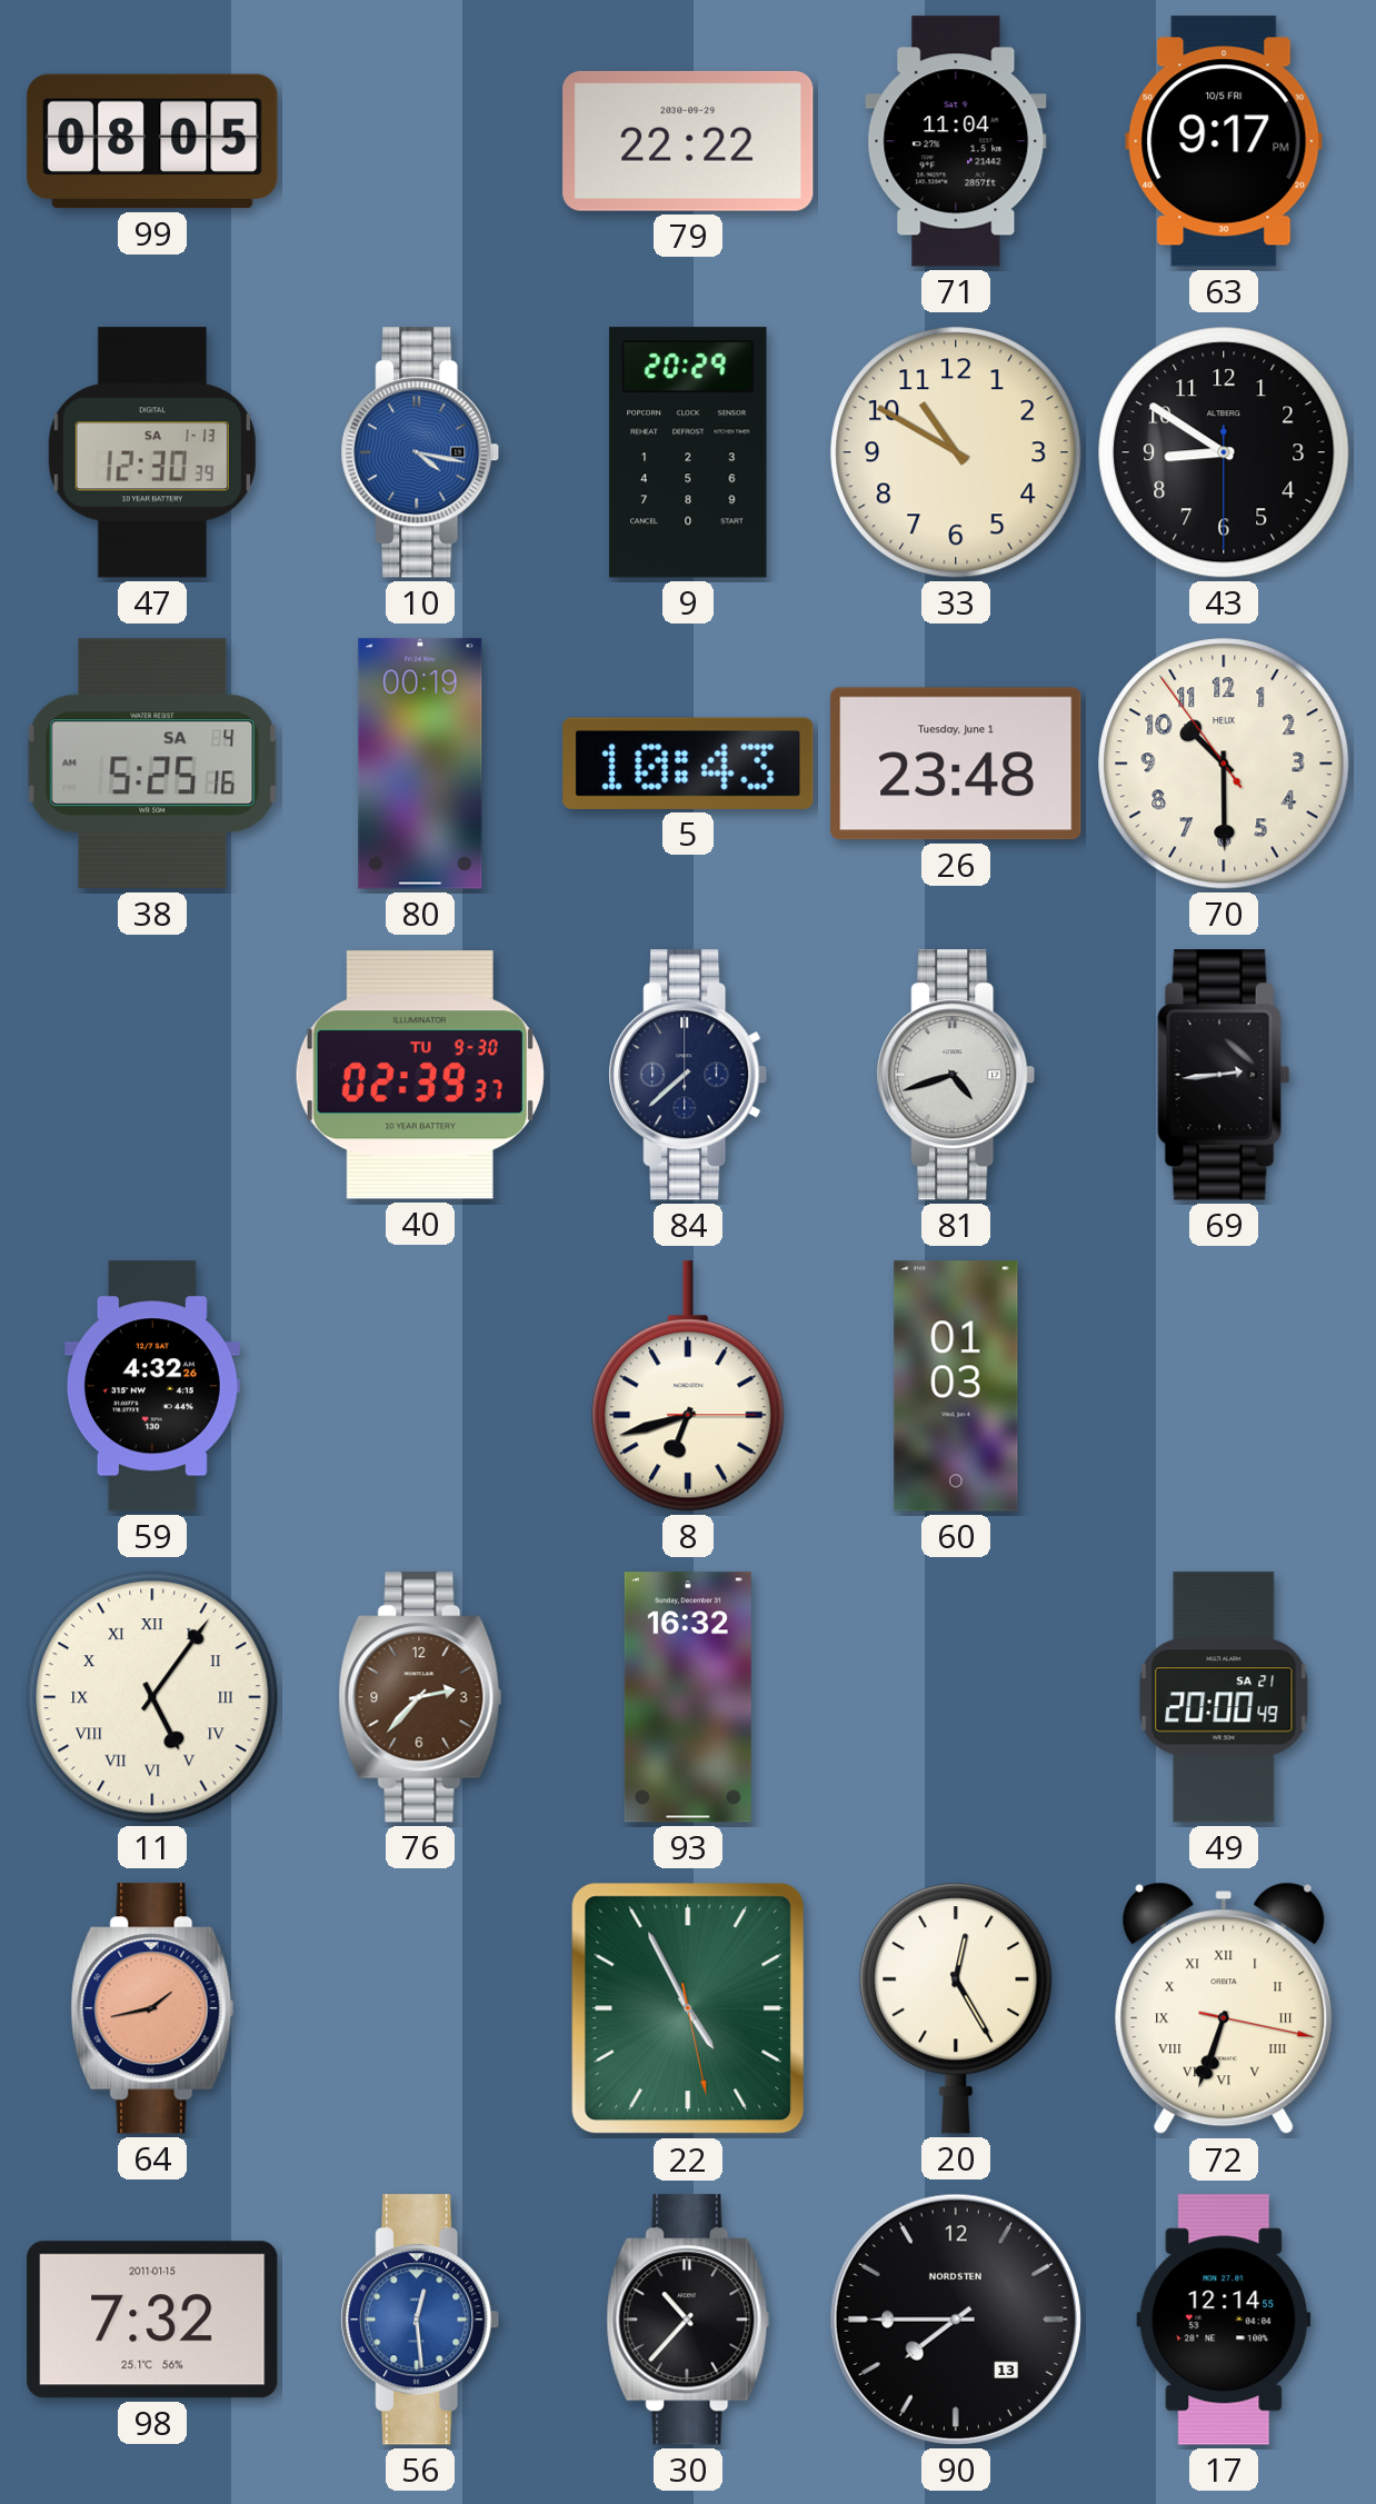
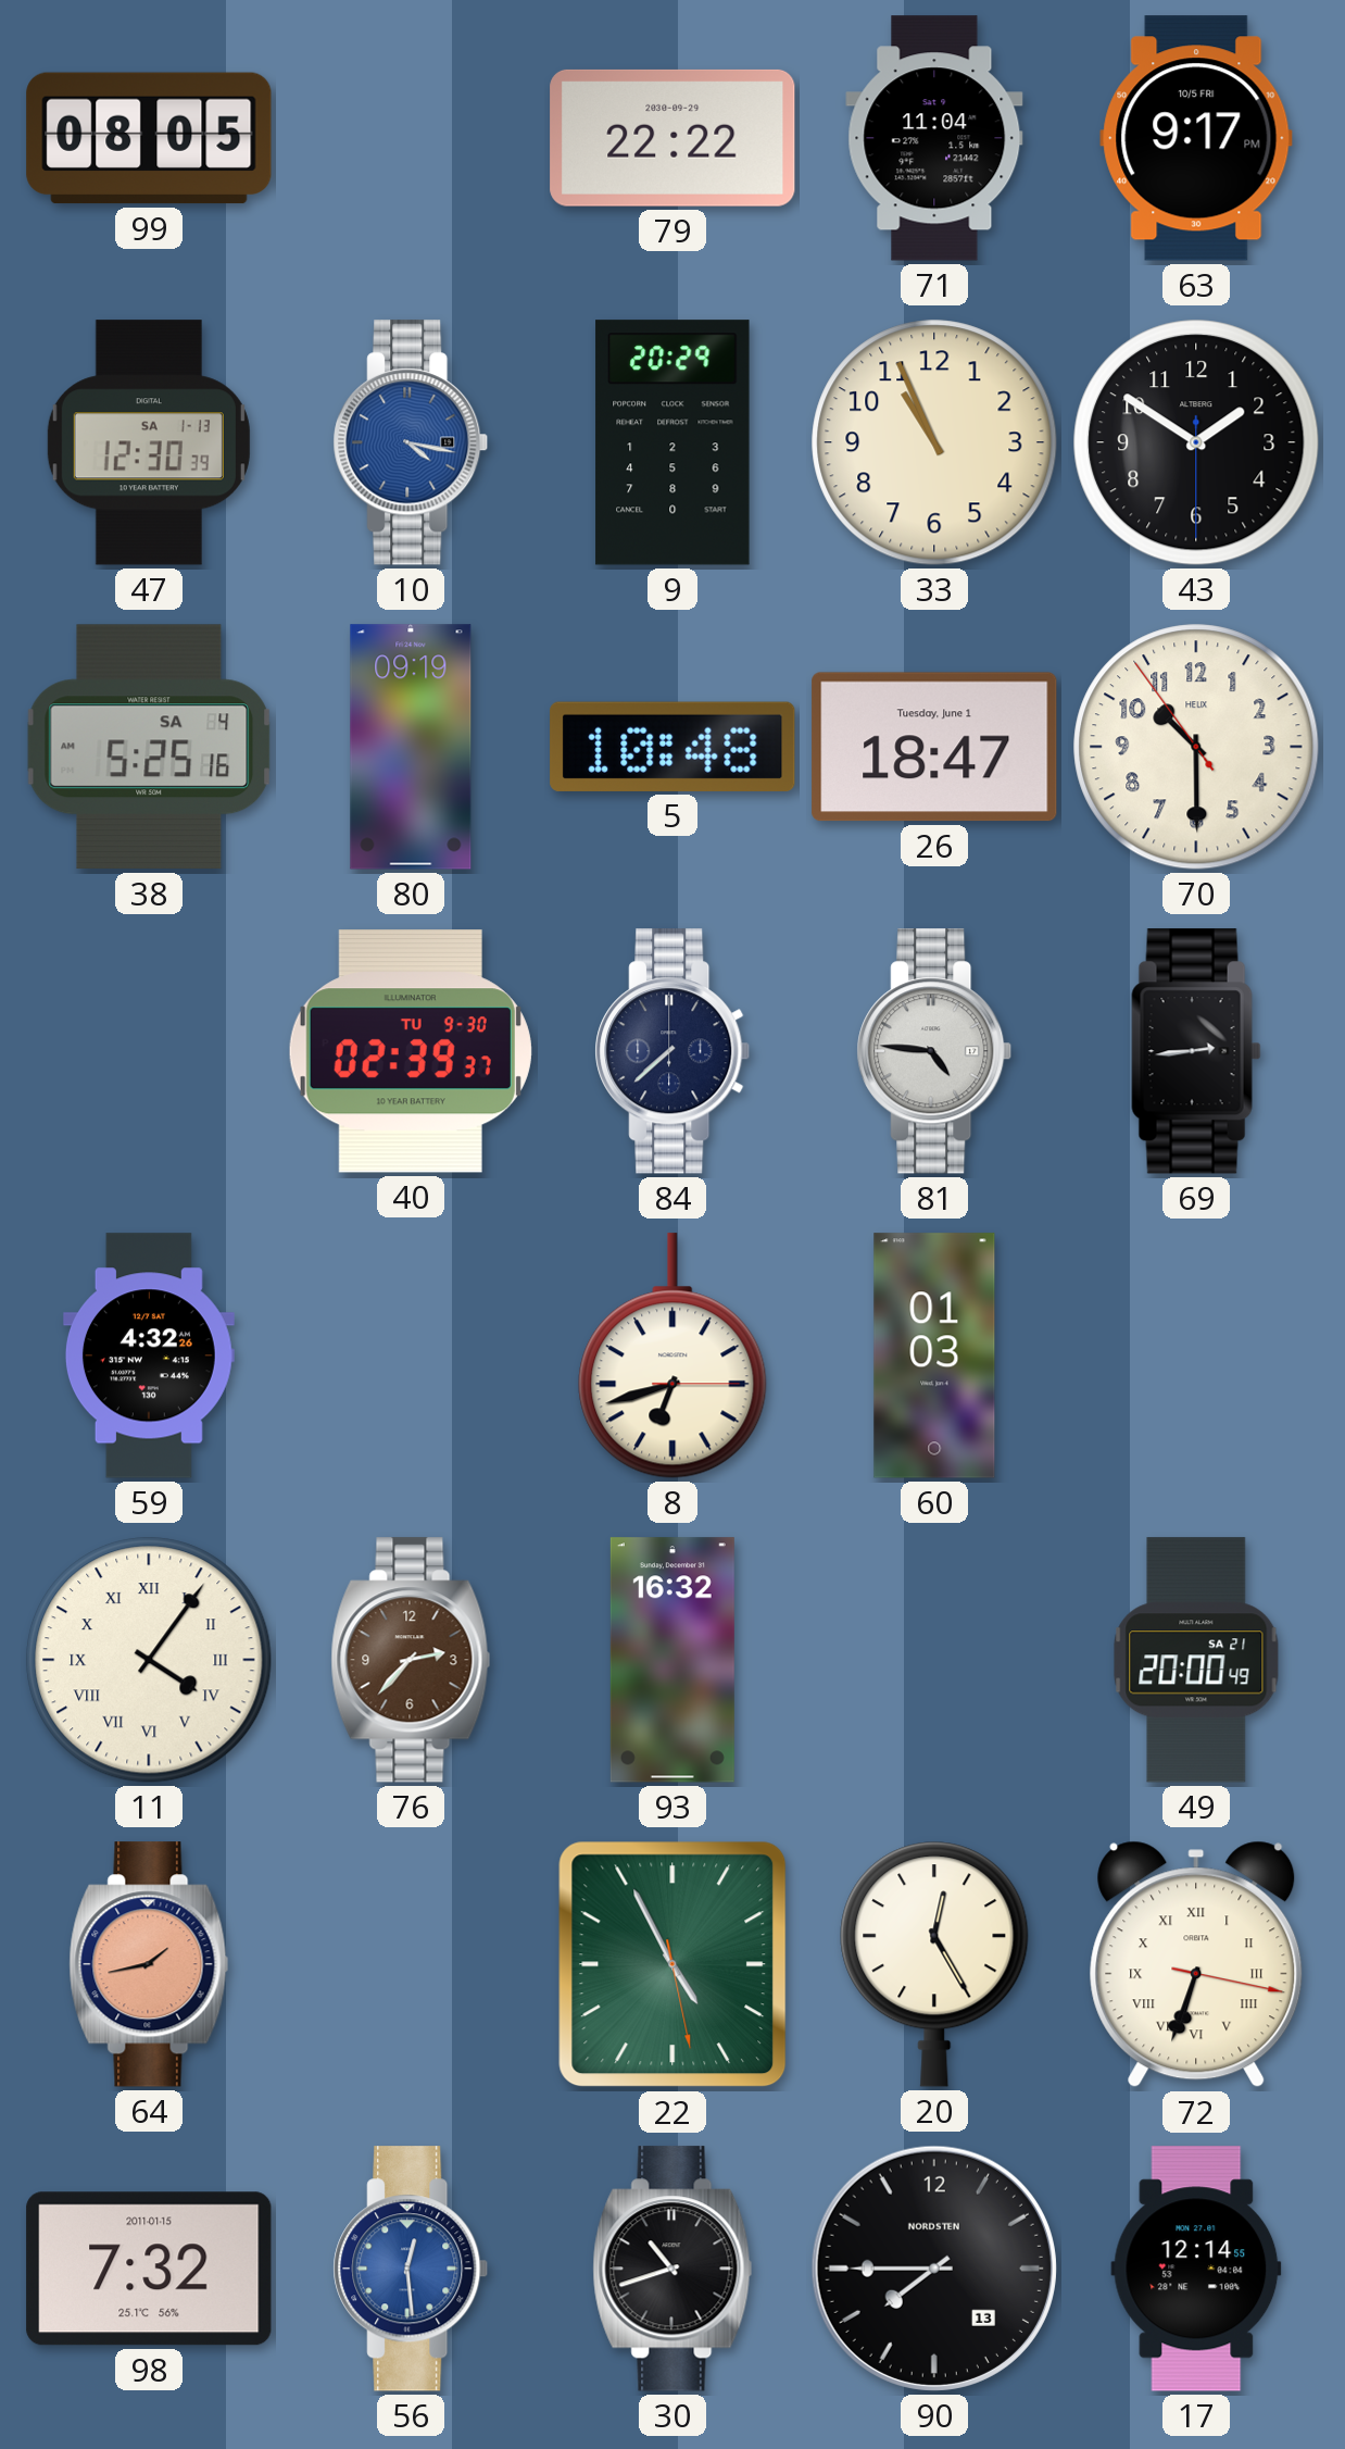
33: 10:50 -> 10:56 (934, 442)
43: 8:50 -> 1:50 (1196, 442)
80: 00:19 -> 09:19 (411, 747)
5: 10:43 -> 10:48 (672, 747)
26: 23:48 -> 18:47 (934, 747)
81: 4:42 -> 4:46 (934, 1051)
11: 5:06 -> 4:06 (149, 1660)
30: 10:37 -> 10:42 (672, 2269)
